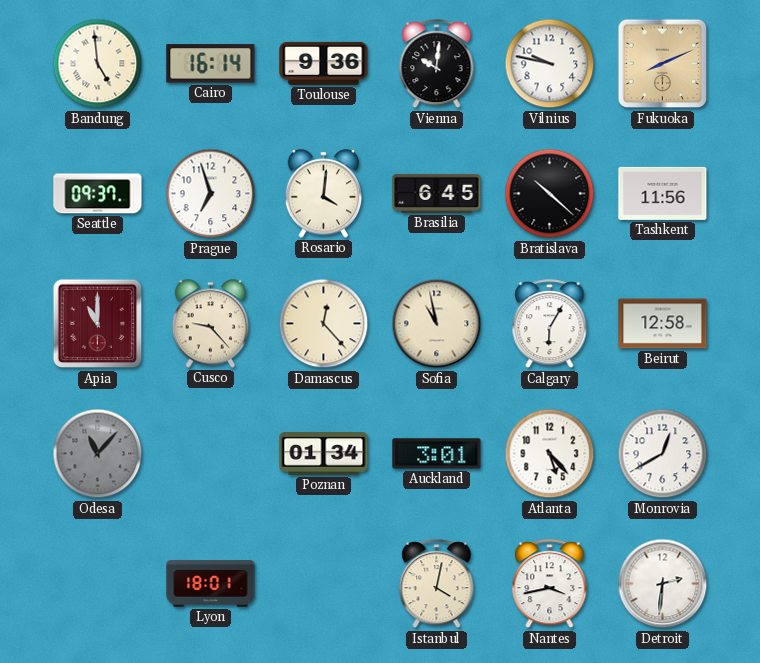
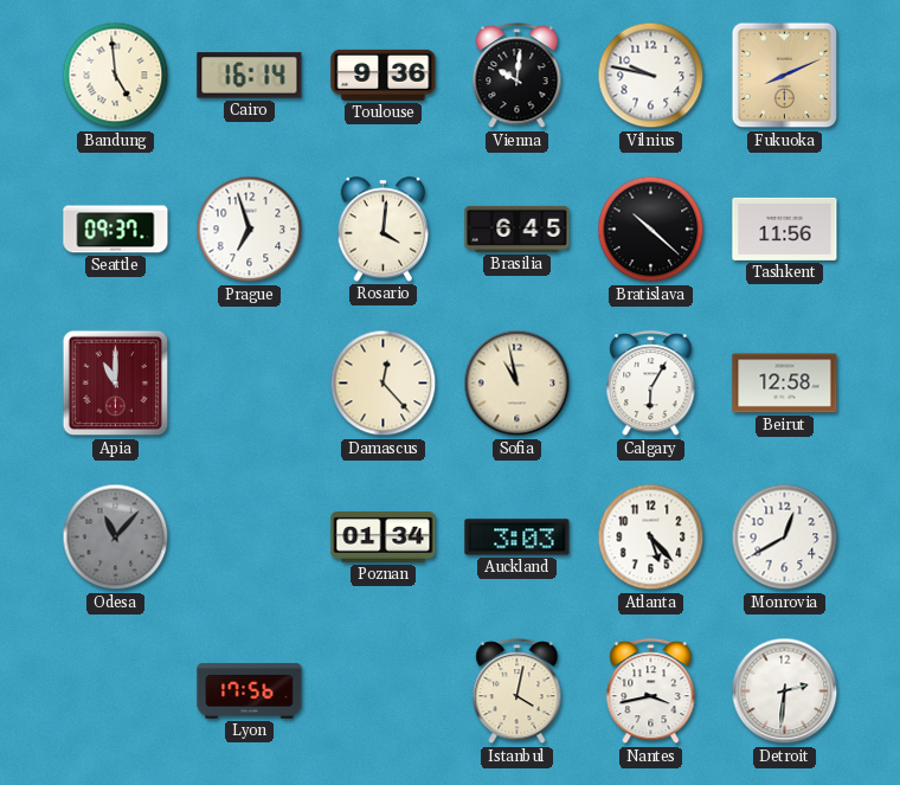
Cusco: 9:23 -> none (211, 324)
Auckland: 3:01 -> 3:03 (517, 538)
Lyon: 18:01 -> 17:56 (250, 691)
